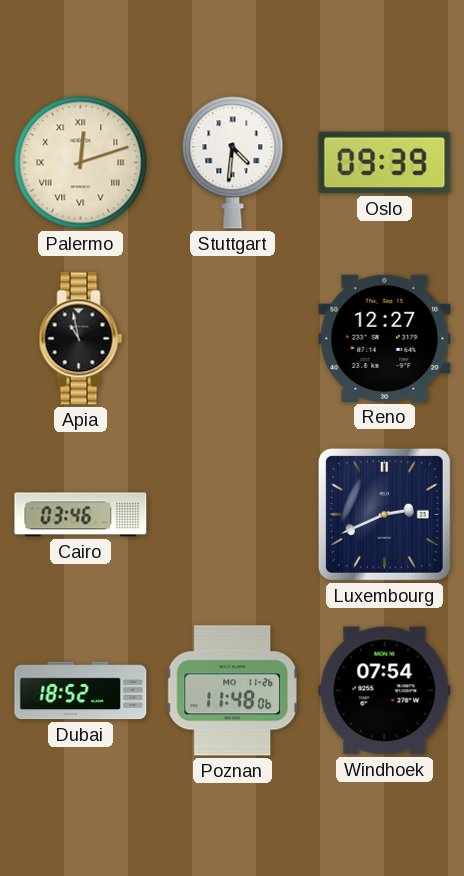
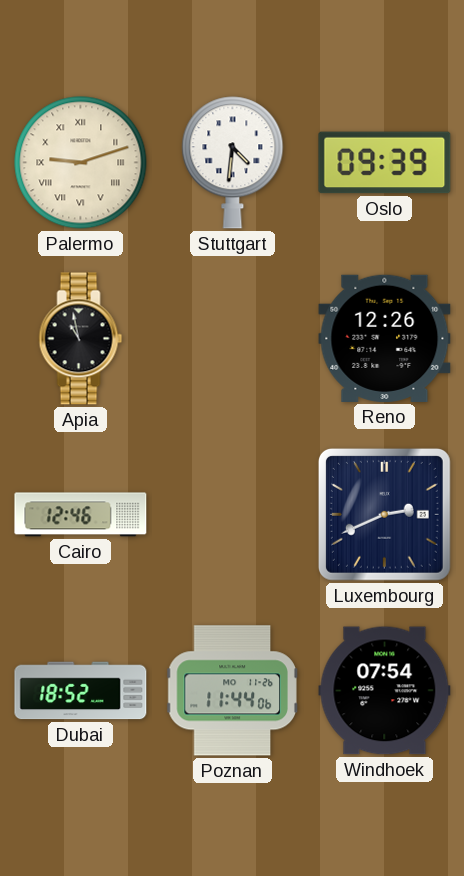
Palermo: 12:12 -> 9:12 (81, 163)
Reno: 12:27 -> 12:26 (385, 338)
Cairo: 03:46 -> 12:46 (81, 515)
Poznan: 11:48 -> 11:44 (233, 691)
